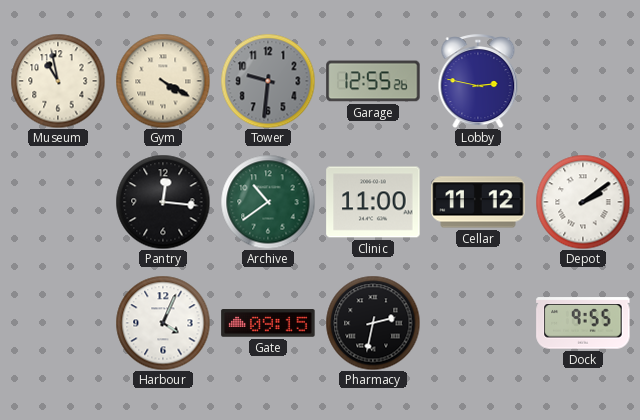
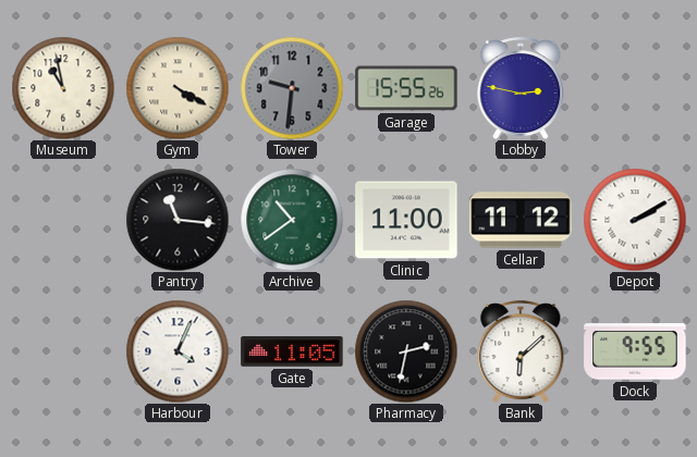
Garage: 12:55 -> 15:55 (406, 88)
Pantry: 12:16 -> 11:16 (178, 220)
Depot: 2:09 -> 2:10 (635, 220)
Gate: 09:15 -> 11:05 (292, 351)
Bank: none -> 6:08 (521, 351)
